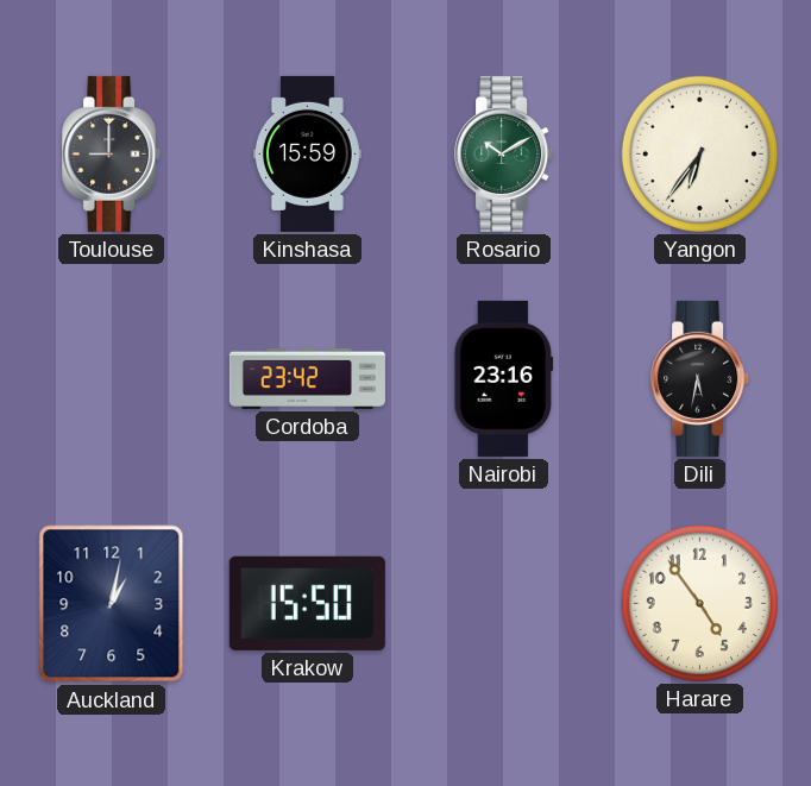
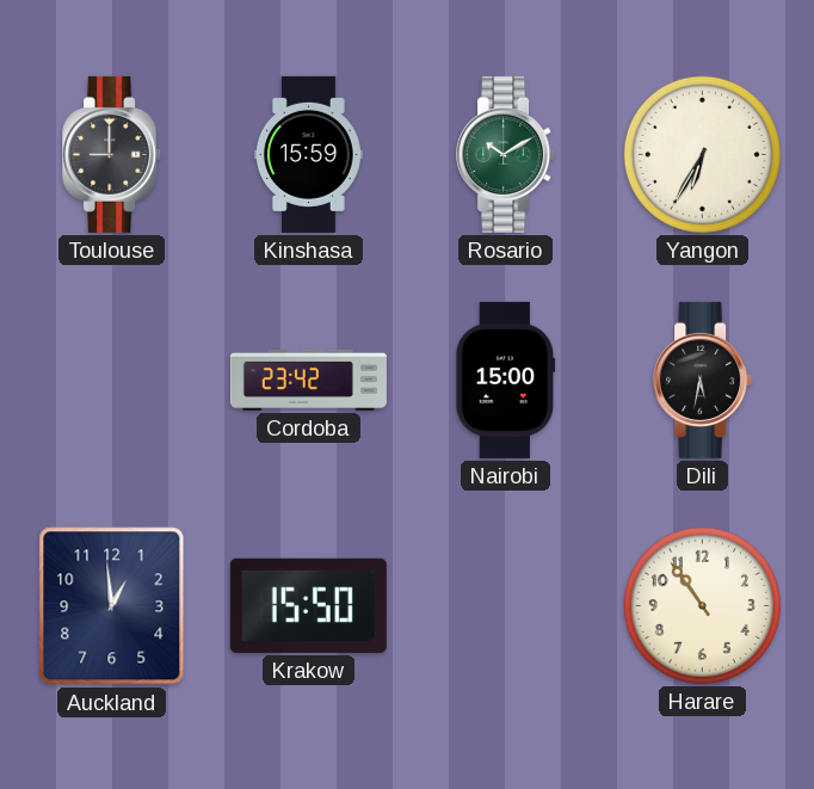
Yangon: 6:36 -> 6:35 (702, 154)
Nairobi: 23:16 -> 15:00 (506, 380)
Auckland: 1:02 -> 12:59 (112, 606)
Harare: 4:54 -> 10:54 (702, 605)
